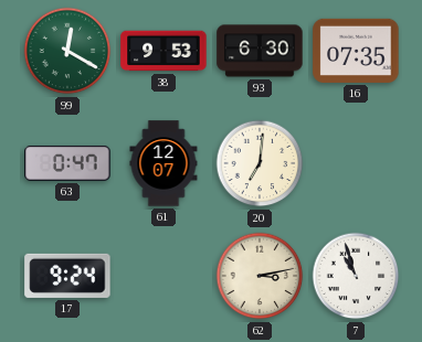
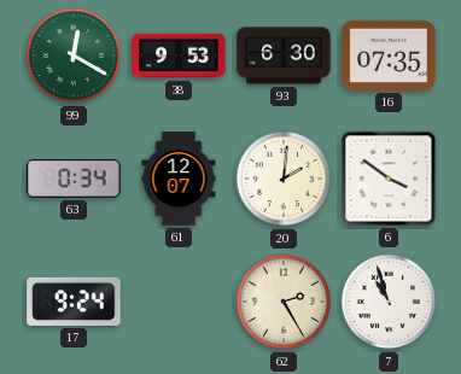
63: 0:47 -> 0:34 (74, 179)
20: 7:01 -> 2:01 (284, 179)
6: none -> 3:51 (389, 179)
62: 3:13 -> 2:25 (284, 302)
